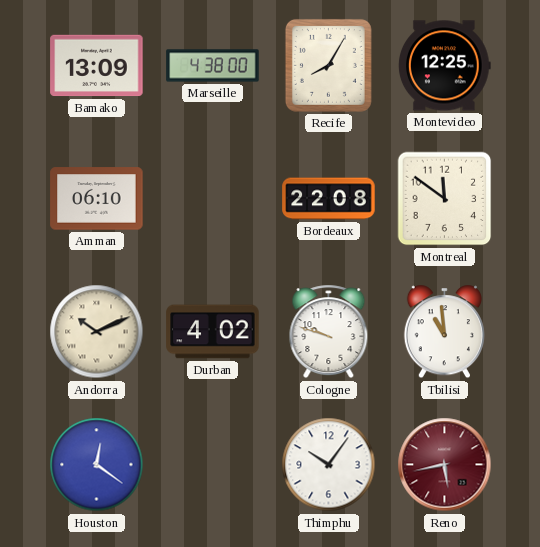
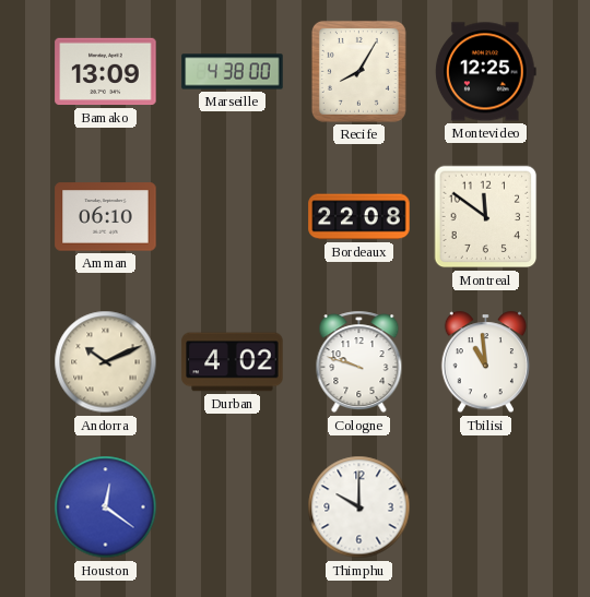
Thimphu: 10:06 -> 10:00 (359, 508)
Reno: 5:43 -> none (445, 465)
